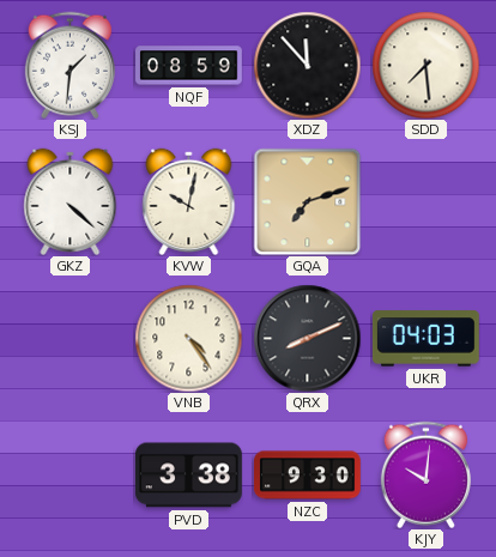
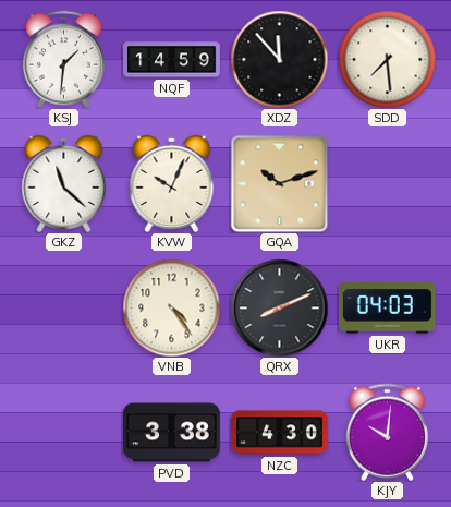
NQF: 08:59 -> 14:59 (172, 60)
GKZ: 4:22 -> 11:22 (64, 183)
KVW: 10:02 -> 10:04 (172, 183)
GQA: 7:12 -> 10:12 (279, 183)
NZC: 9:30 -> 4:30 (280, 433)
